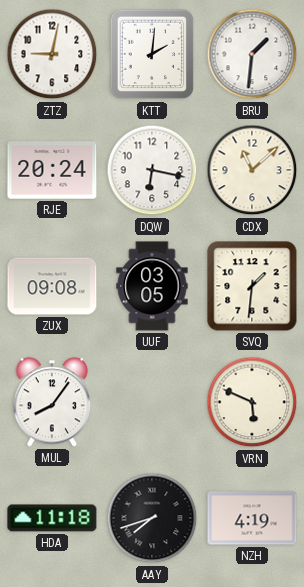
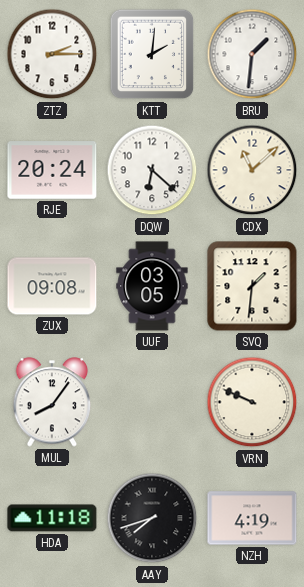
ZTZ: 9:02 -> 2:15 (52, 54)
DQW: 6:17 -> 6:22 (152, 170)
VRN: 5:49 -> 9:49 (252, 402)
